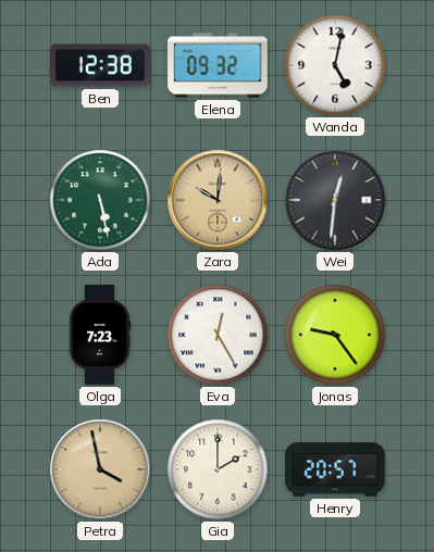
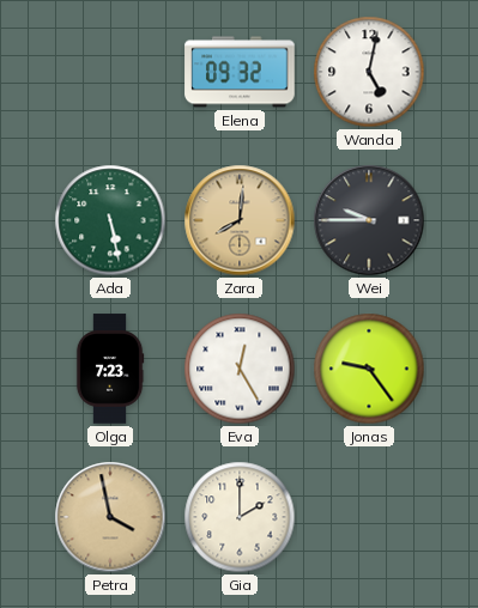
Ben: 12:38 -> none (100, 65)
Zara: 10:01 -> 8:01 (240, 220)
Wei: 12:31 -> 9:45 (369, 220)
Henry: 20:57 -> none (335, 469)
